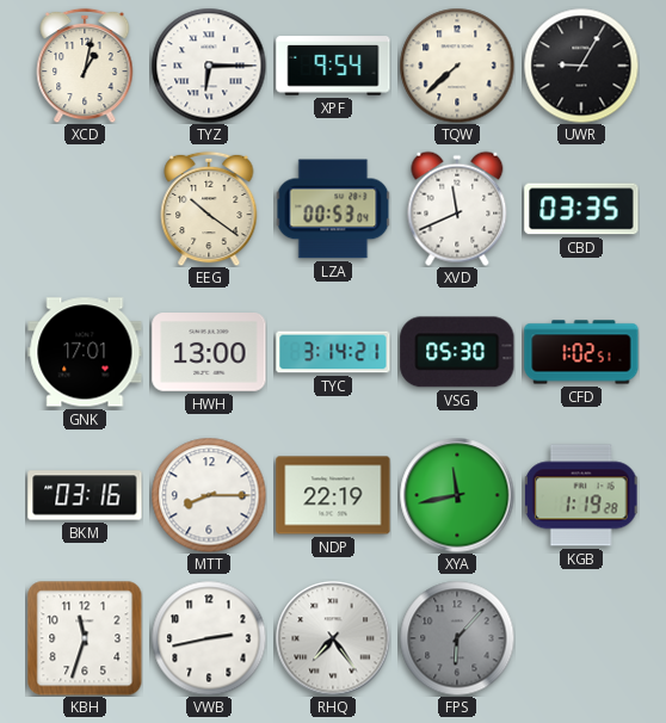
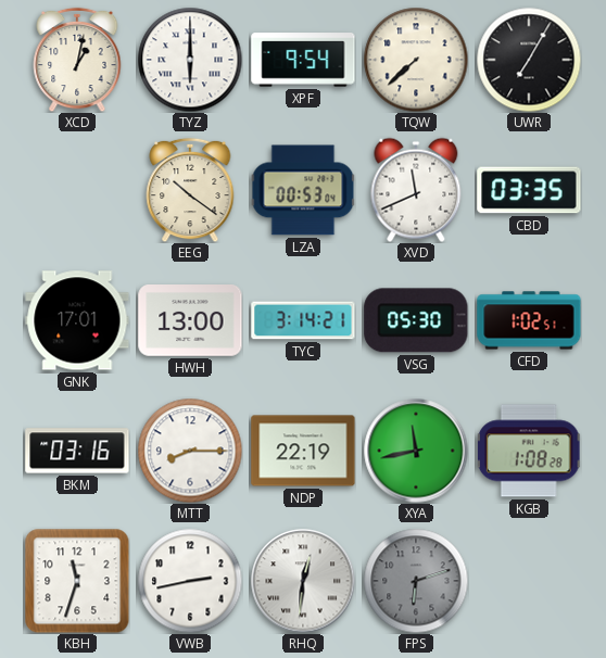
TYZ: 6:15 -> 6:00 (190, 60)
UWR: 9:05 -> 7:05 (529, 60)
KGB: 1:19 -> 1:08 (529, 451)
RHQ: 7:24 -> 12:31 (303, 581)
FPS: 6:07 -> 6:12 (416, 581)
